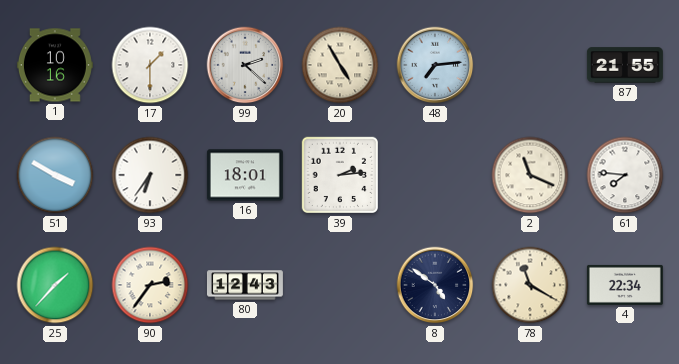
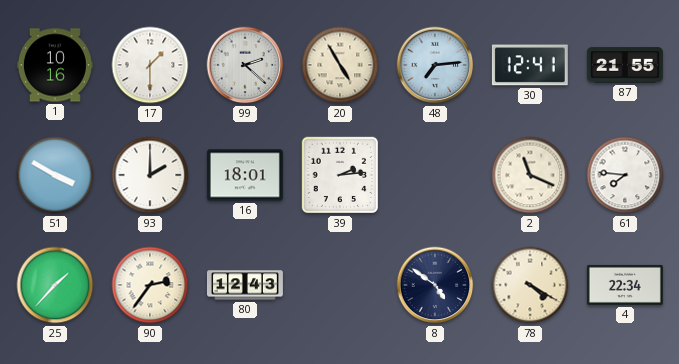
30: none -> 12:41 (530, 65)
93: 6:36 -> 2:00 (150, 175)
78: 11:20 -> 4:20 (530, 285)
